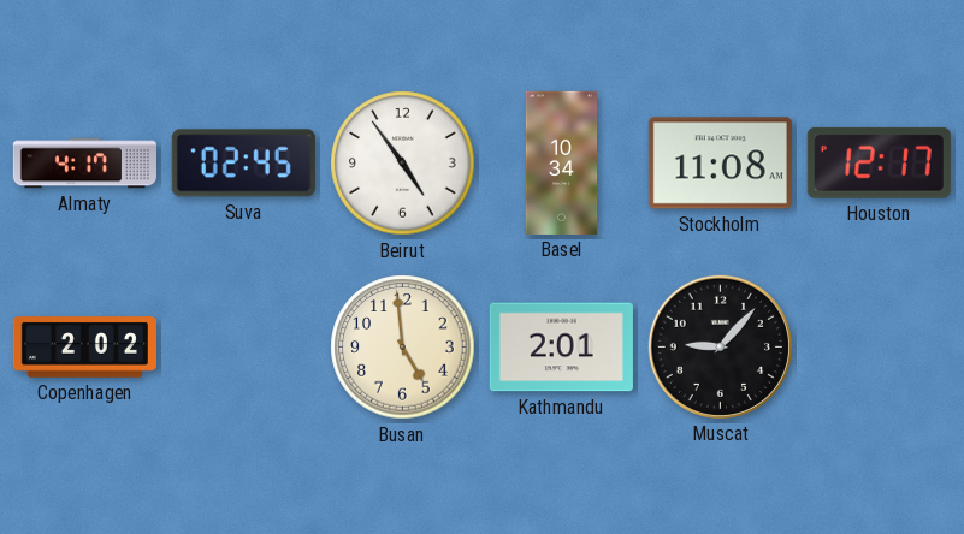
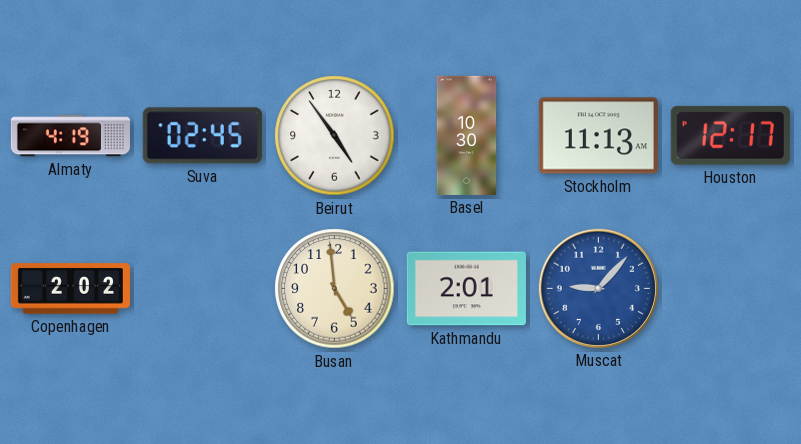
Almaty: 4:17 -> 4:19 (70, 136)
Basel: 10:34 -> 10:30 (467, 135)
Stockholm: 11:08 -> 11:13 (598, 136)
Muscat dial: black -> blue (598, 288)
